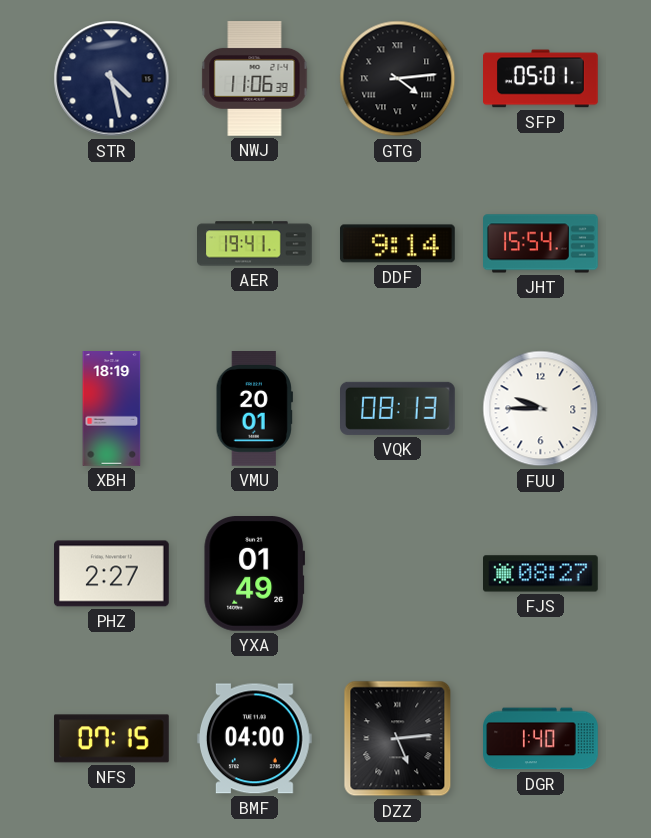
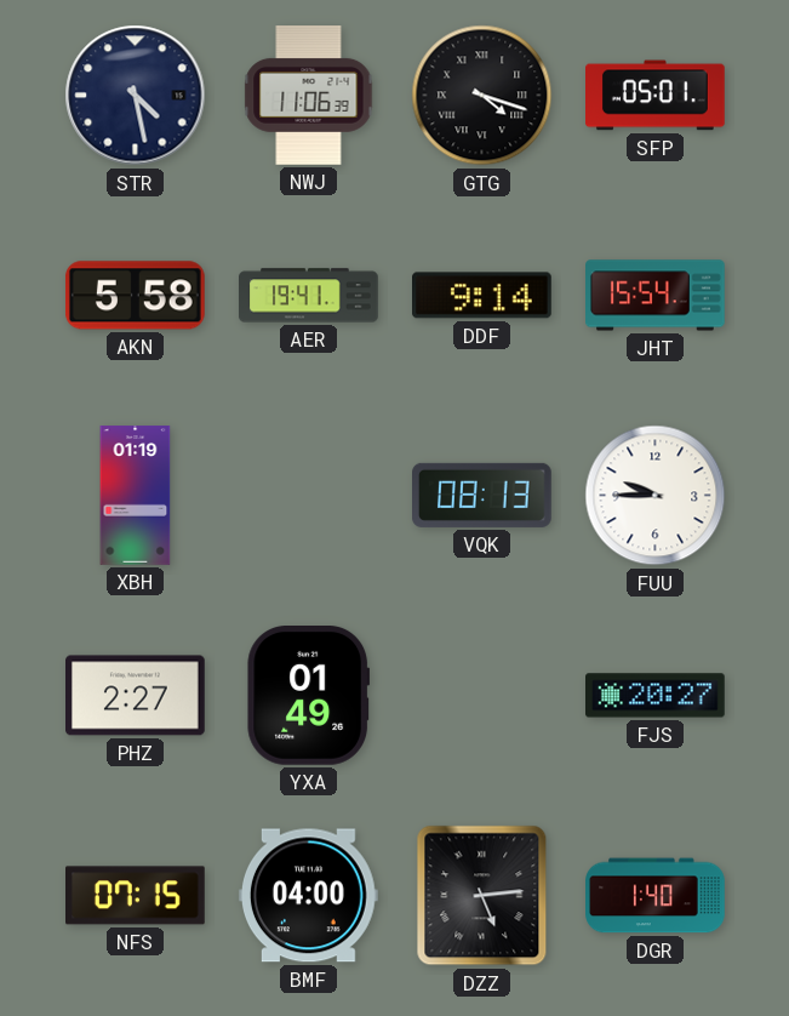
GTG: 4:14 -> 4:18 (482, 96)
AKN: none -> 5:58 (135, 296)
XBH: 18:19 -> 01:19 (136, 496)
VMU: 20:01 -> none (254, 409)
FJS: 08:27 -> 20:27 (656, 696)
